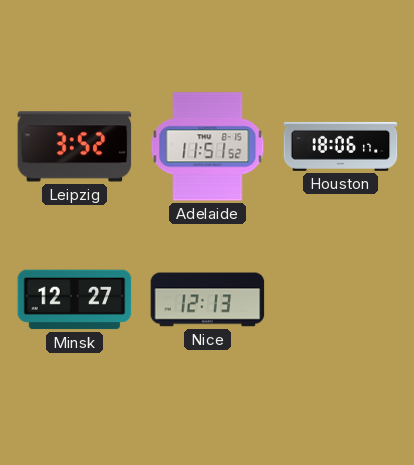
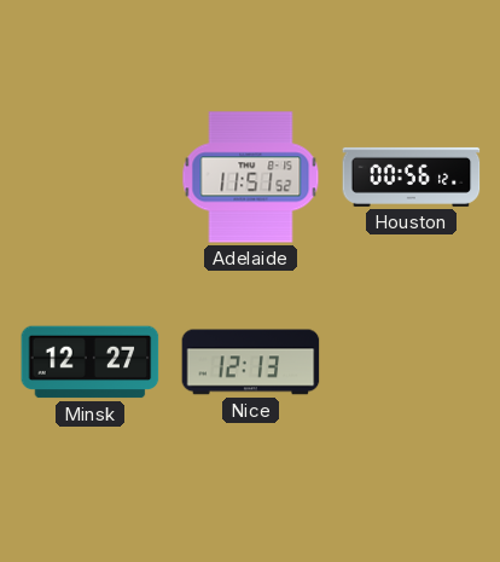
Leipzig: 3:52 -> none (75, 147)
Houston: 18:06 -> 00:56 (412, 176)
